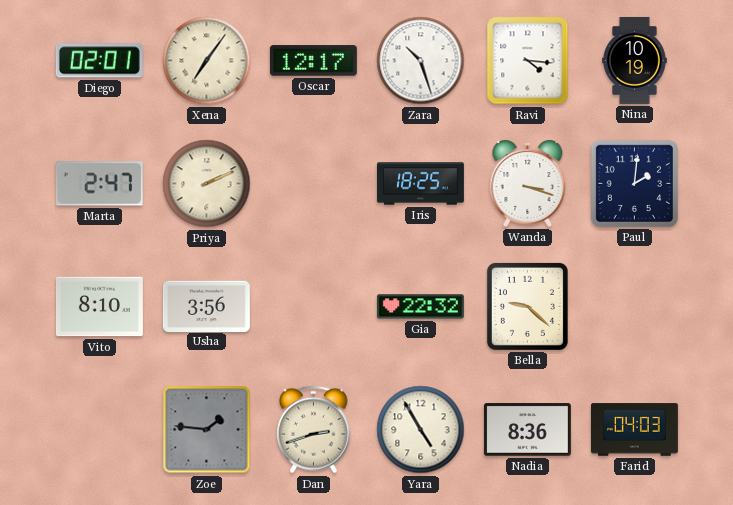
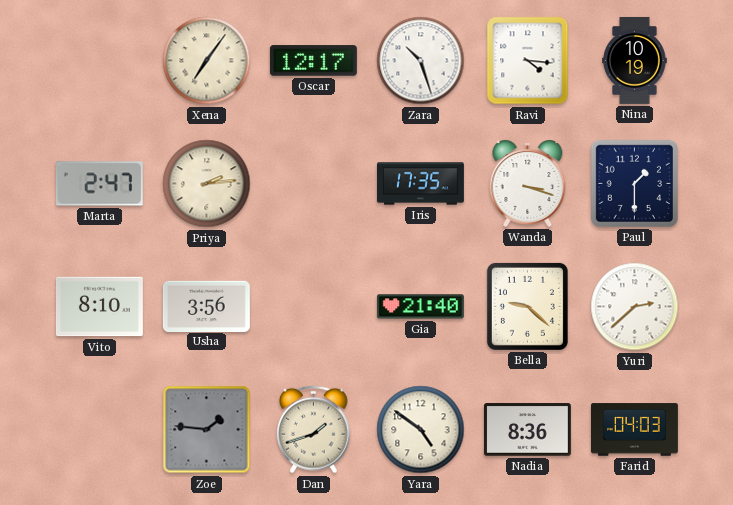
Diego: 02:01 -> none (99, 61)
Priya: 2:11 -> 2:14 (207, 184)
Iris: 18:25 -> 17:35 (420, 184)
Paul: 2:01 -> 1:30 (634, 183)
Gia: 22:32 -> 21:40 (420, 307)
Yuri: none -> 2:38 (635, 307)
Dan: 2:42 -> 1:42 (314, 430)
Yara: 4:55 -> 4:51 (421, 430)
